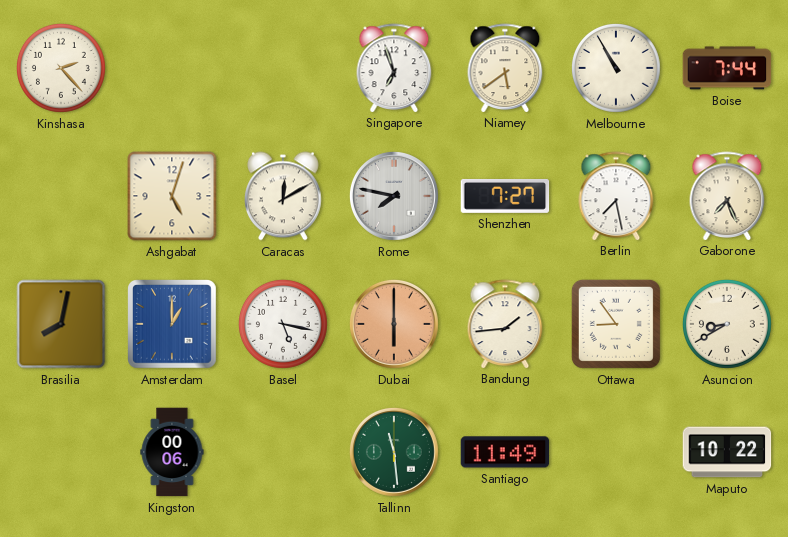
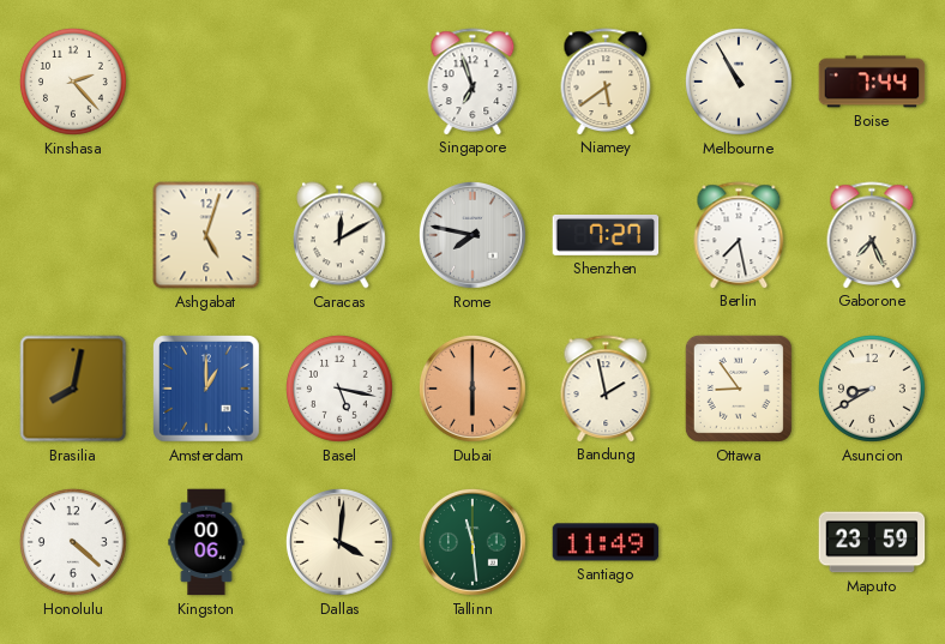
Bandung: 1:44 -> 1:58 (606, 389)
Honolulu: none -> 4:22 (73, 542)
Dallas: none -> 4:01 (339, 542)
Maputo: 10:22 -> 23:59 (872, 542)
